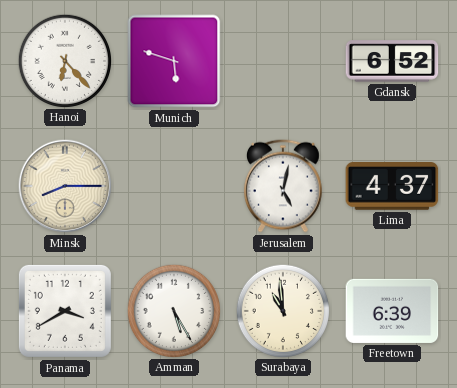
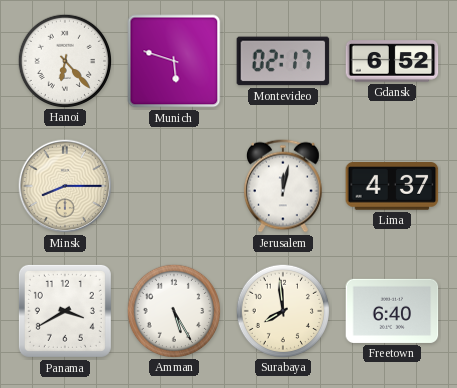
Montevideo: none -> 02:17 (283, 61)
Jerusalem: 5:02 -> 12:02 (283, 186)
Surabaya: 10:59 -> 7:59 (282, 310)
Freetown: 6:39 -> 6:40 (392, 311)
